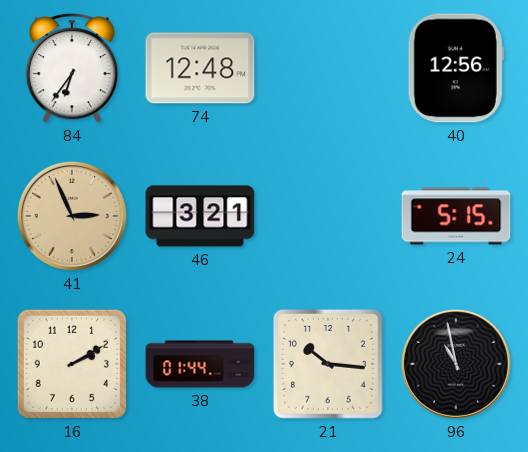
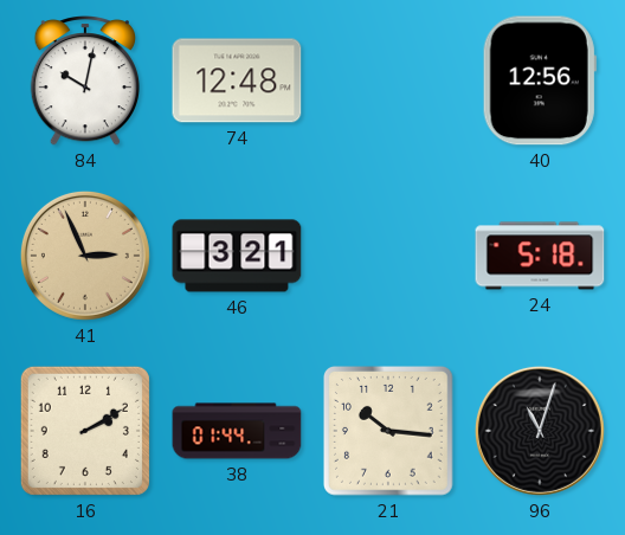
84: 6:36 -> 10:02 (84, 82)
24: 5:15 -> 5:18 (540, 256)
96: 10:58 -> 11:03 (540, 431)
